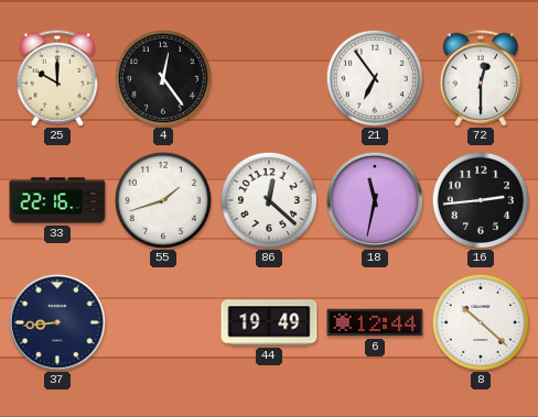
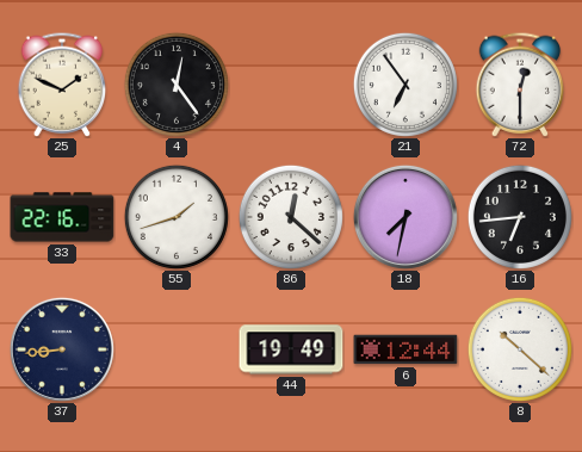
25: 10:00 -> 1:49 (62, 85)
18: 11:32 -> 7:32 (405, 217)
16: 2:44 -> 6:44 (520, 217)
